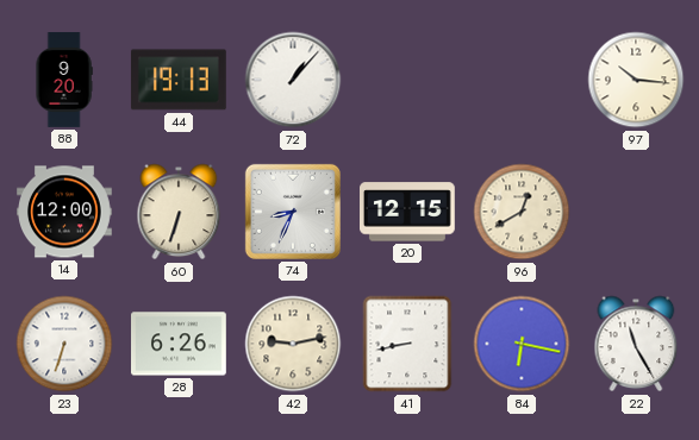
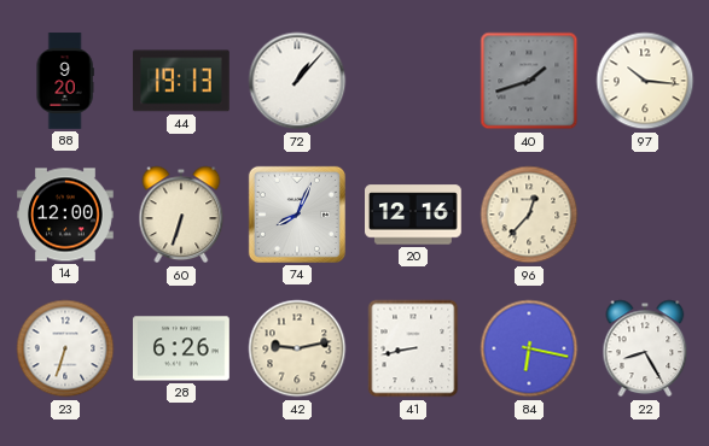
40: none -> 1:42 (529, 81)
74: 8:34 -> 8:04 (297, 215)
20: 12:15 -> 12:16 (414, 215)
96: 12:40 -> 12:37 (529, 215)
22: 11:25 -> 8:25 (645, 348)
